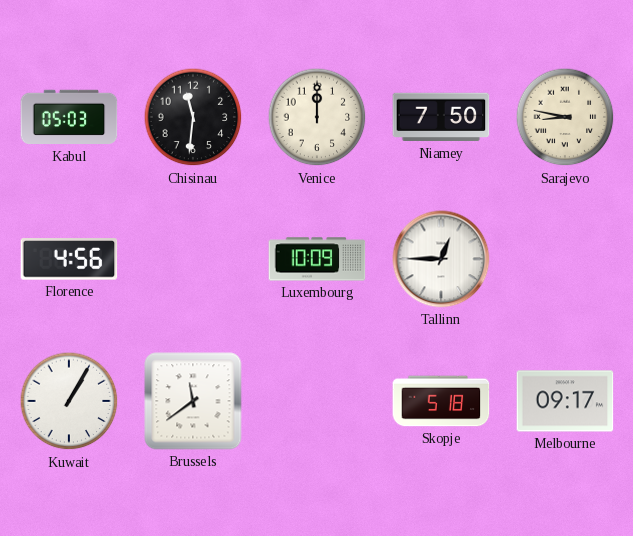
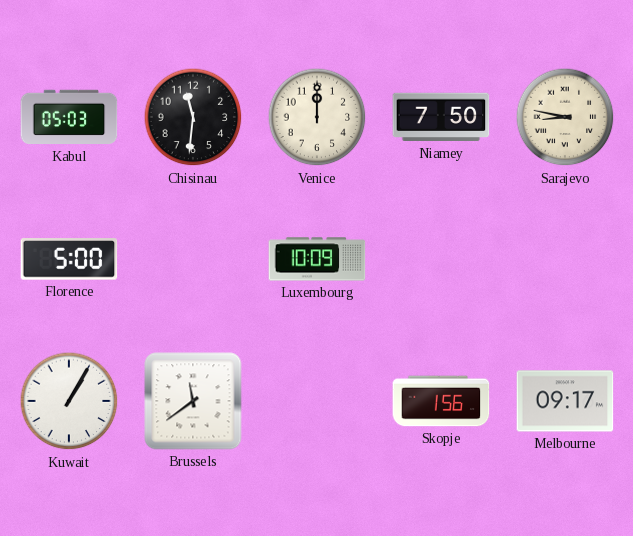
Florence: 4:56 -> 5:00 (69, 259)
Tallinn: 12:45 -> none (441, 259)
Skopje: 5:18 -> 1:56 (441, 401)
